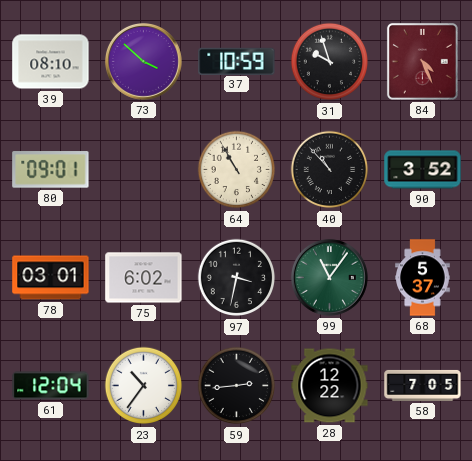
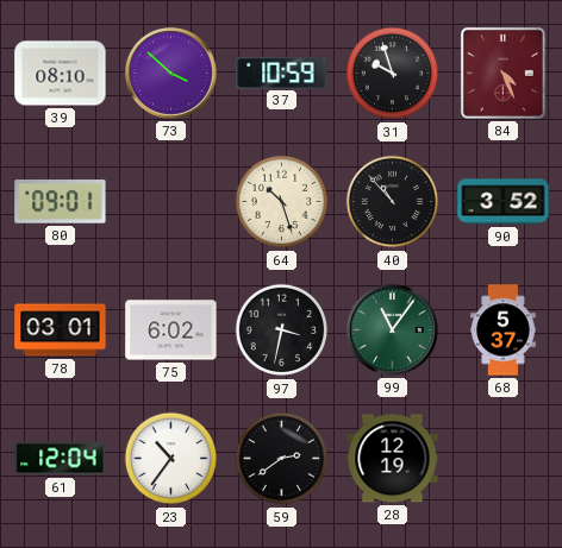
64: 10:55 -> 10:27 (282, 202)
59: 2:44 -> 2:39 (282, 459)
28: 12:22 -> 12:19 (393, 459)
58: 7:05 -> none (423, 385)
